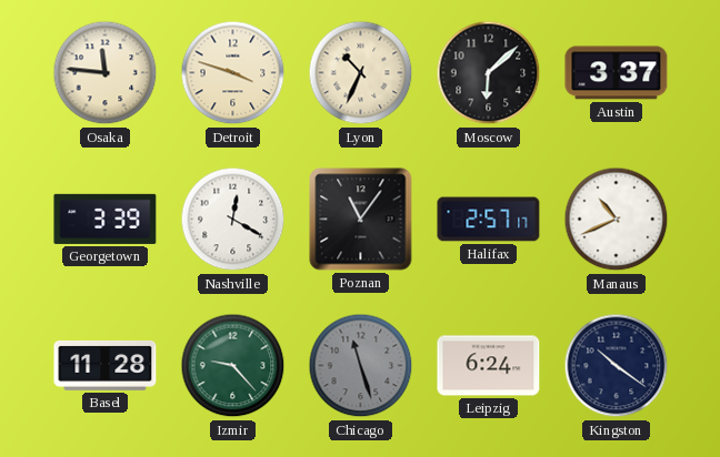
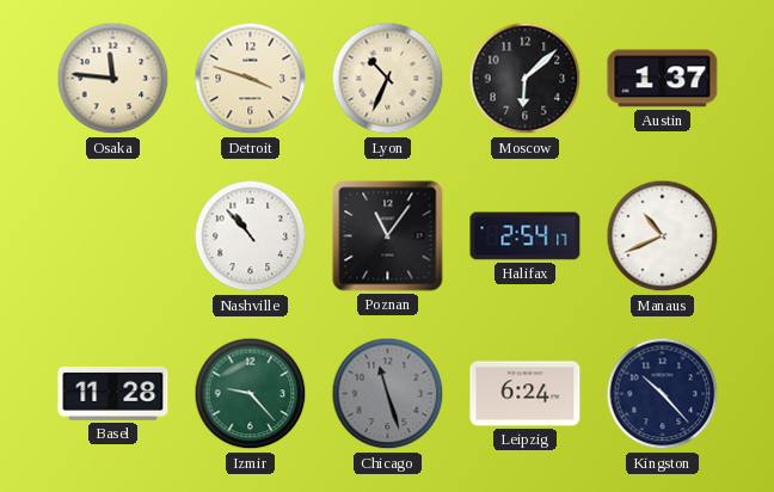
Austin: 3:37 -> 1:37 (663, 79)
Georgetown: 3:39 -> none (106, 219)
Nashville: 12:20 -> 10:53 (251, 236)
Halifax: 2:57 -> 2:54 (526, 236)
Kingston: 10:21 -> 10:23 (663, 394)
